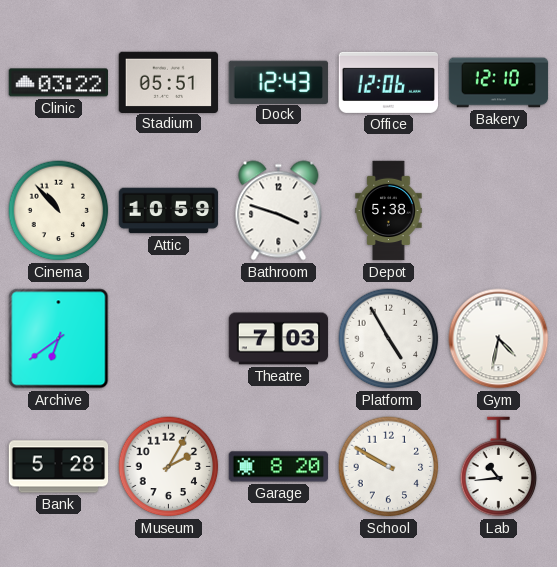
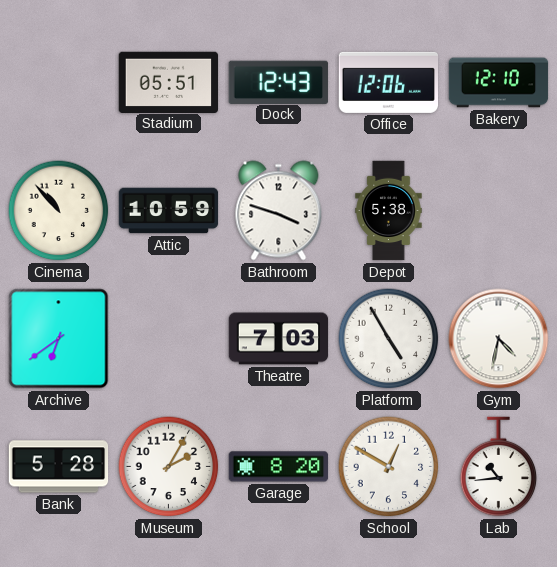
Clinic: 03:22 -> none (58, 83)
School: 9:50 -> 12:50 (389, 467)
